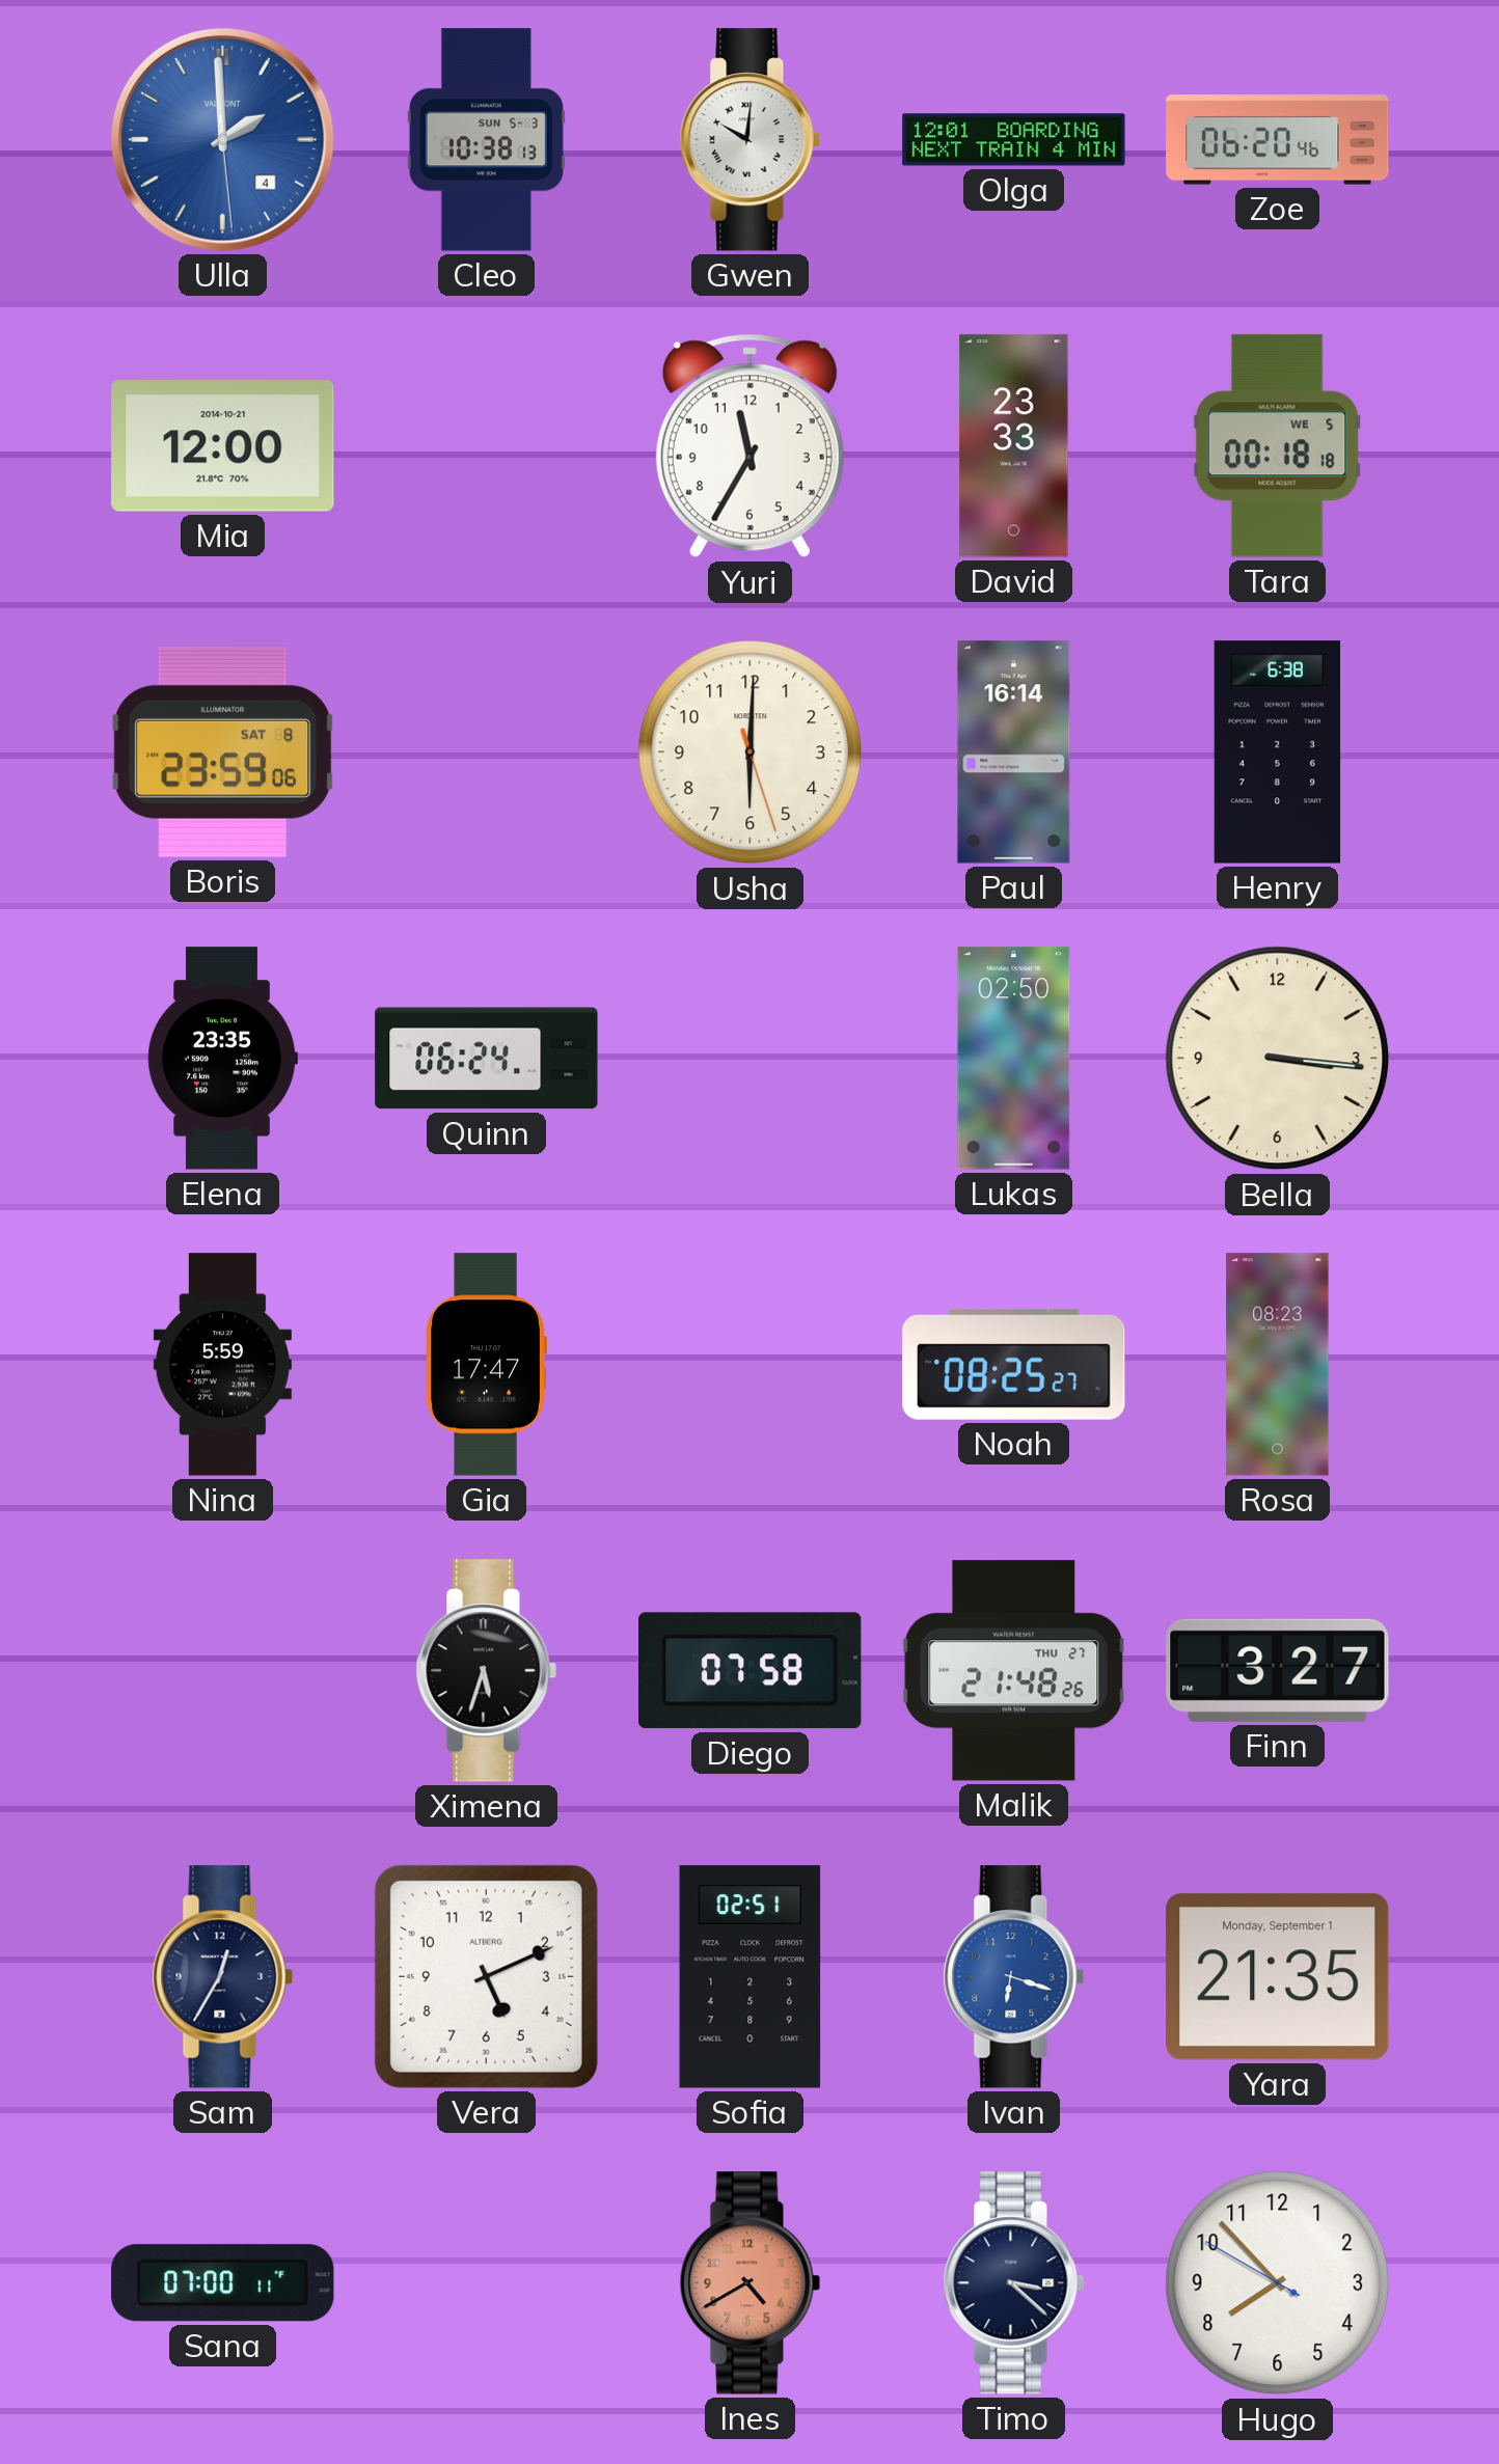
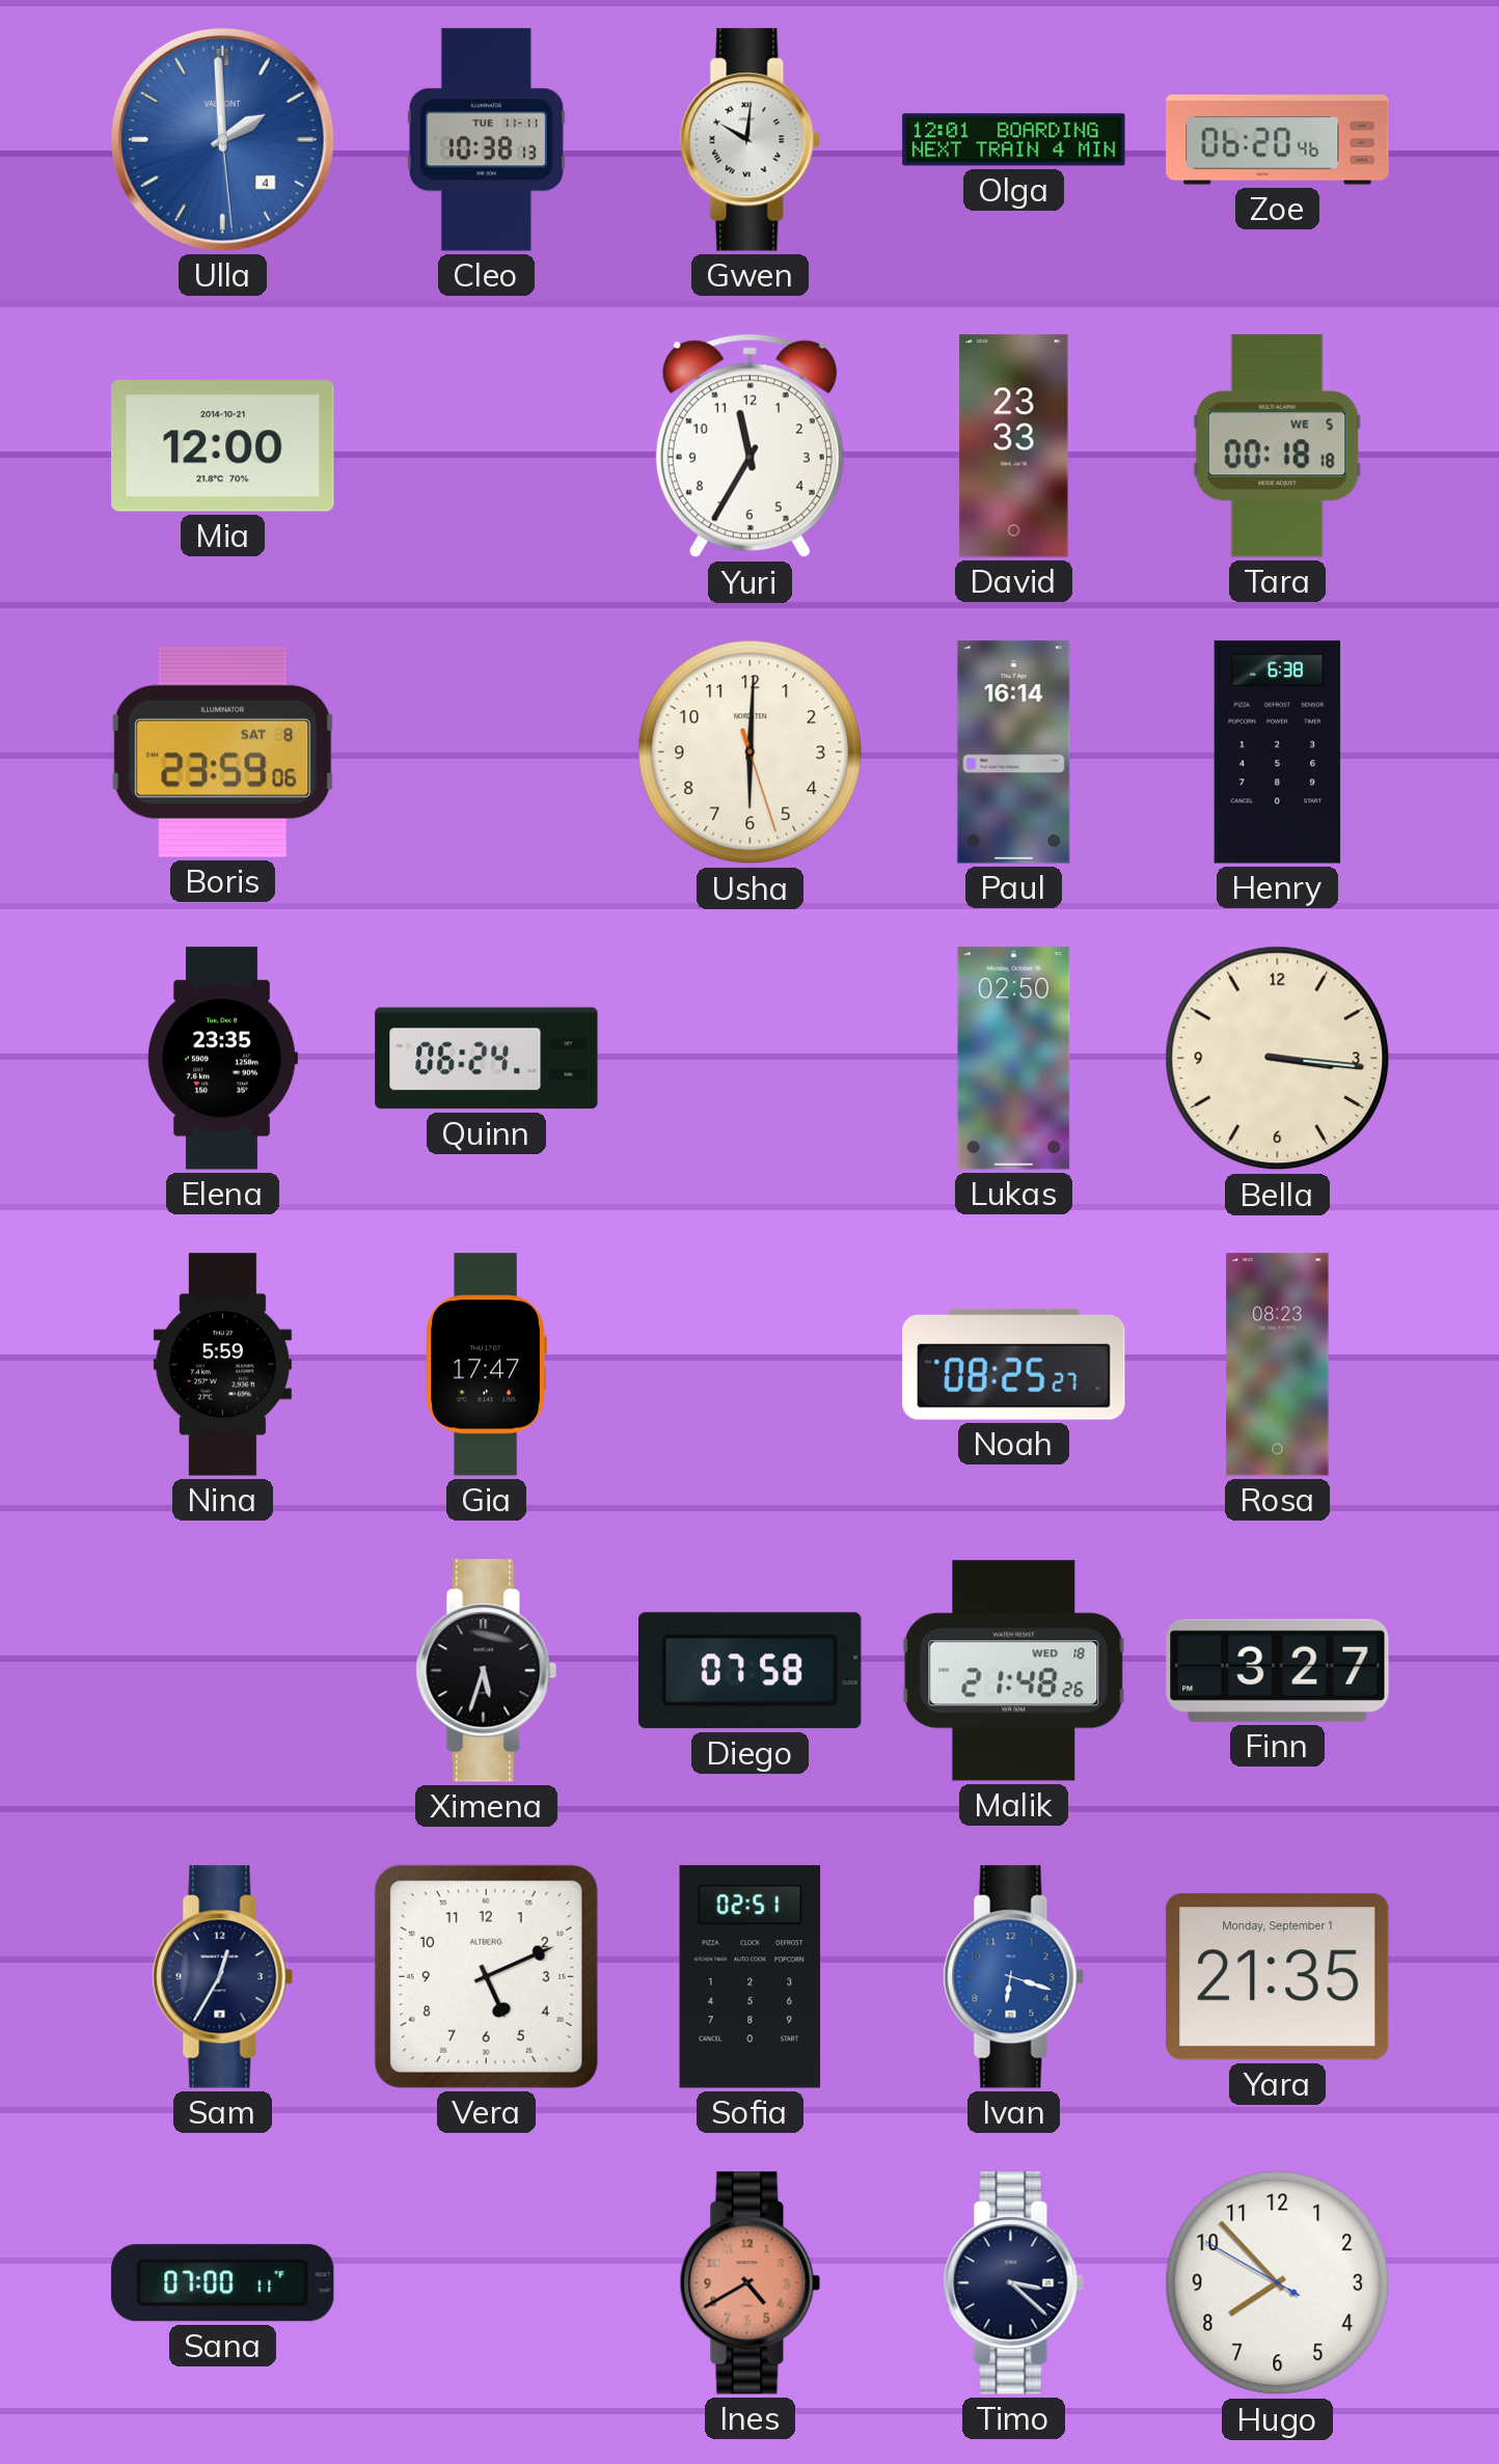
Cleo date: SUN 5-3 -> TUE 11-11 (486, 140)
Malik date: THU 27 -> WED 18 (1014, 1671)
